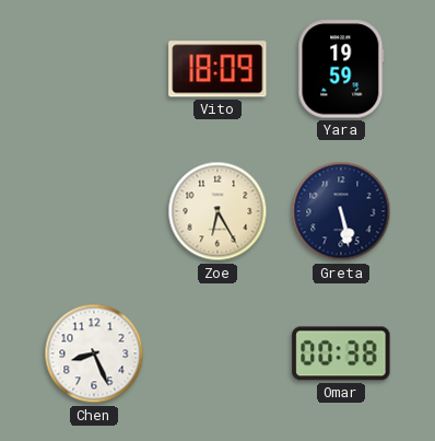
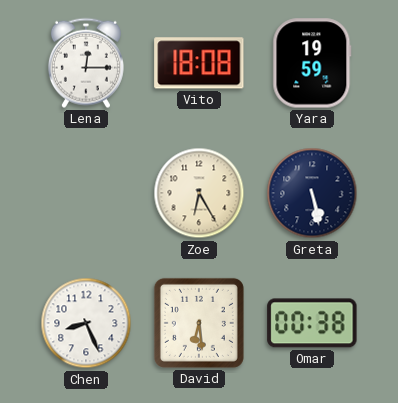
Lena: none -> 12:15 (86, 63)
Vito: 18:09 -> 18:08 (199, 63)
David: none -> 6:29 (199, 323)
